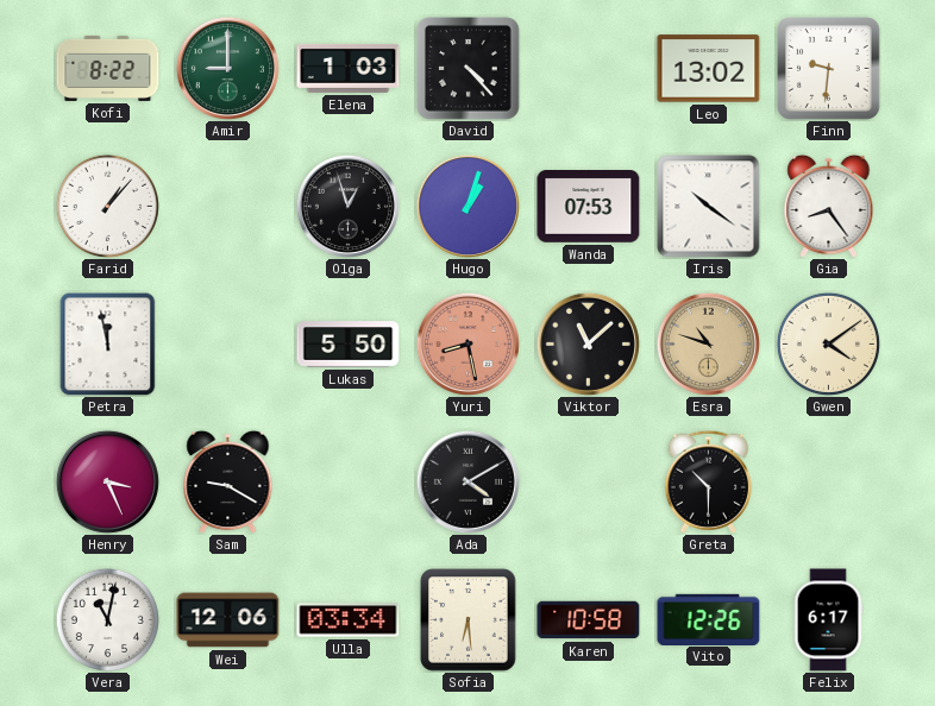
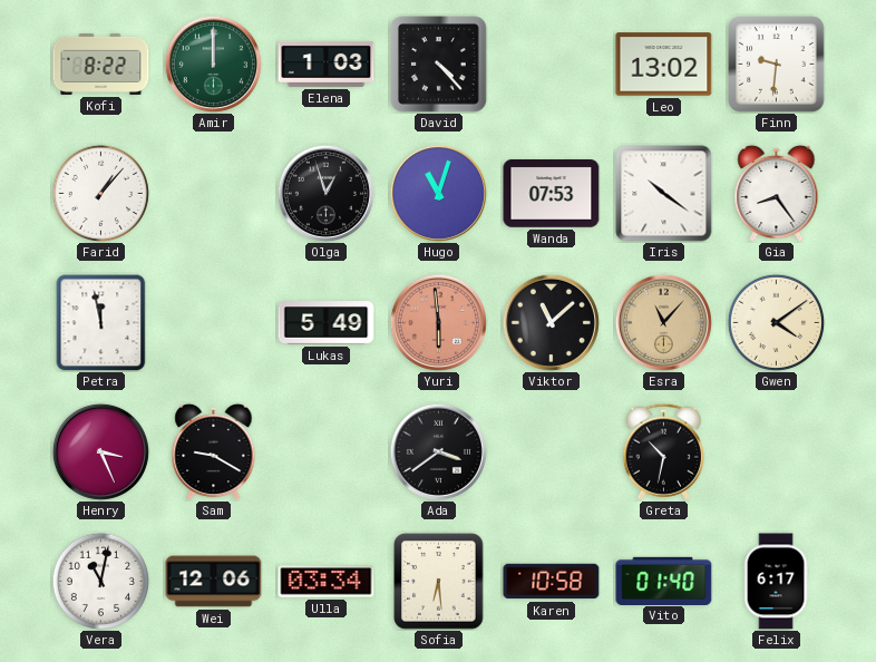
Amir: 9:00 -> 12:00 (213, 64)
Hugo: 1:03 -> 11:03 (438, 193)
Lukas: 5:50 -> 5:49 (327, 323)
Yuri: 8:28 -> 5:59 (438, 322)
Esra: 10:48 -> 11:07 (663, 322)
Ada: 4:10 -> 3:39 (438, 451)
Greta: 10:30 -> 10:32 (663, 451)
Vito: 12:26 -> 01:40 (664, 581)
